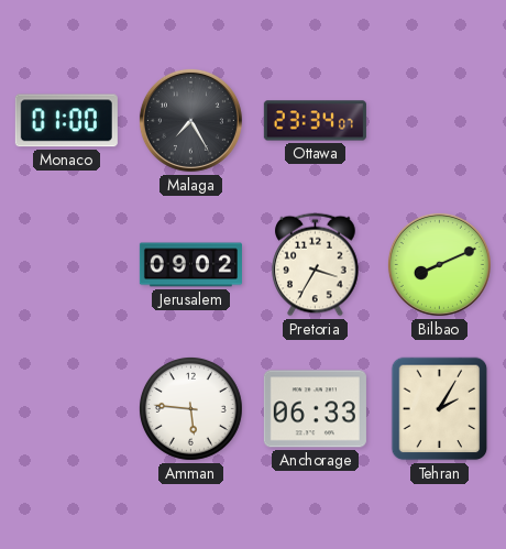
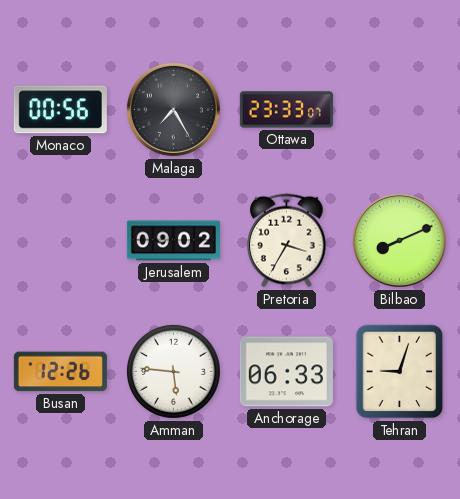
Monaco: 01:00 -> 00:56 (60, 110)
Ottawa: 23:34 -> 23:33 (286, 110)
Busan: none -> 12:26 (60, 372)
Tehran: 2:05 -> 9:03 (400, 372)
